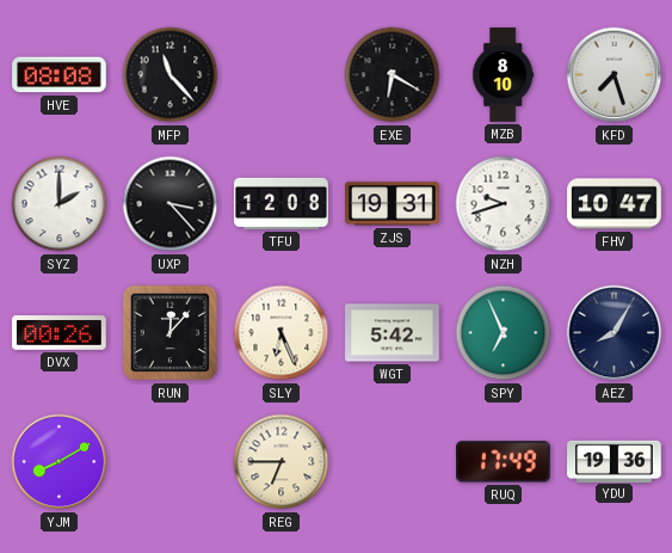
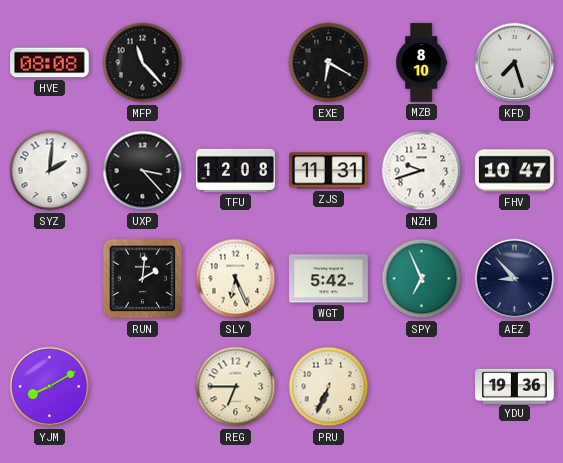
SYZ: 2:00 -> 2:01 (50, 171)
ZJS: 19:31 -> 11:31 (329, 171)
DVX: 00:26 -> none (60, 333)
RUN: 12:07 -> 2:01 (143, 279)
AEZ: 8:05 -> 8:53 (515, 279)
PRU: none -> 6:34 (329, 387)
RUQ: 17:49 -> none (504, 462)
